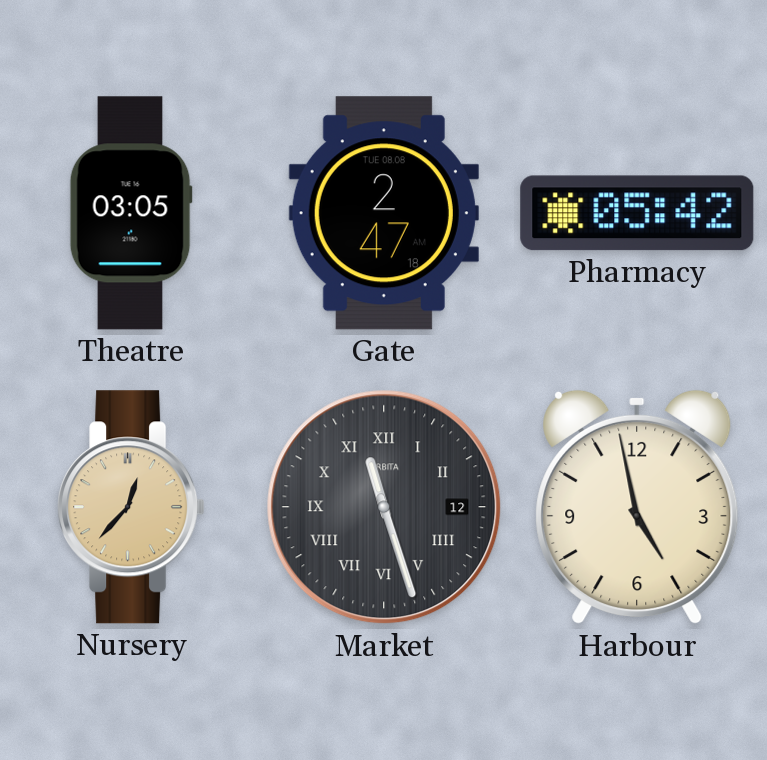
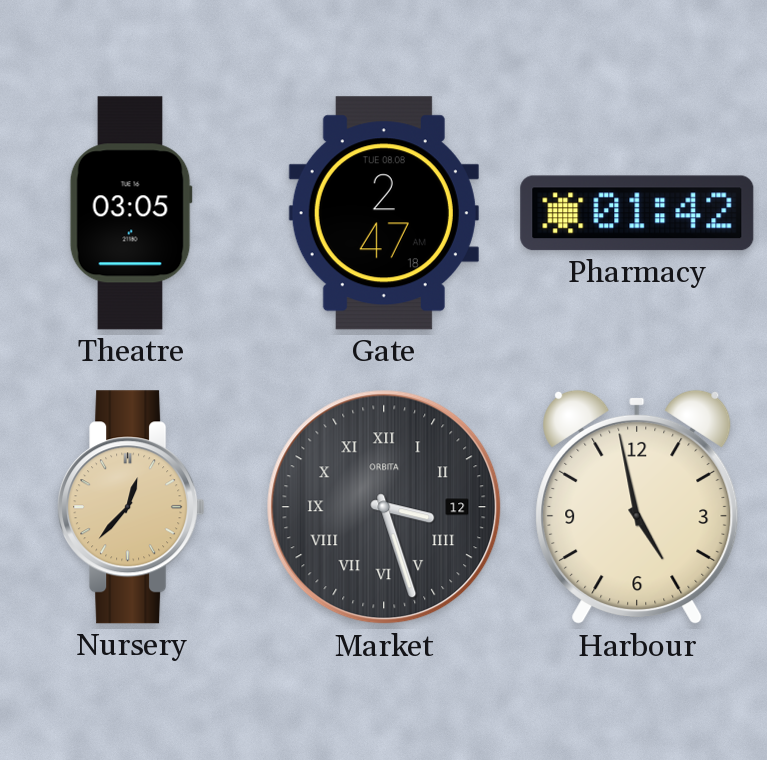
Pharmacy: 05:42 -> 01:42 (637, 213)
Market: 11:27 -> 3:27 (384, 507)
